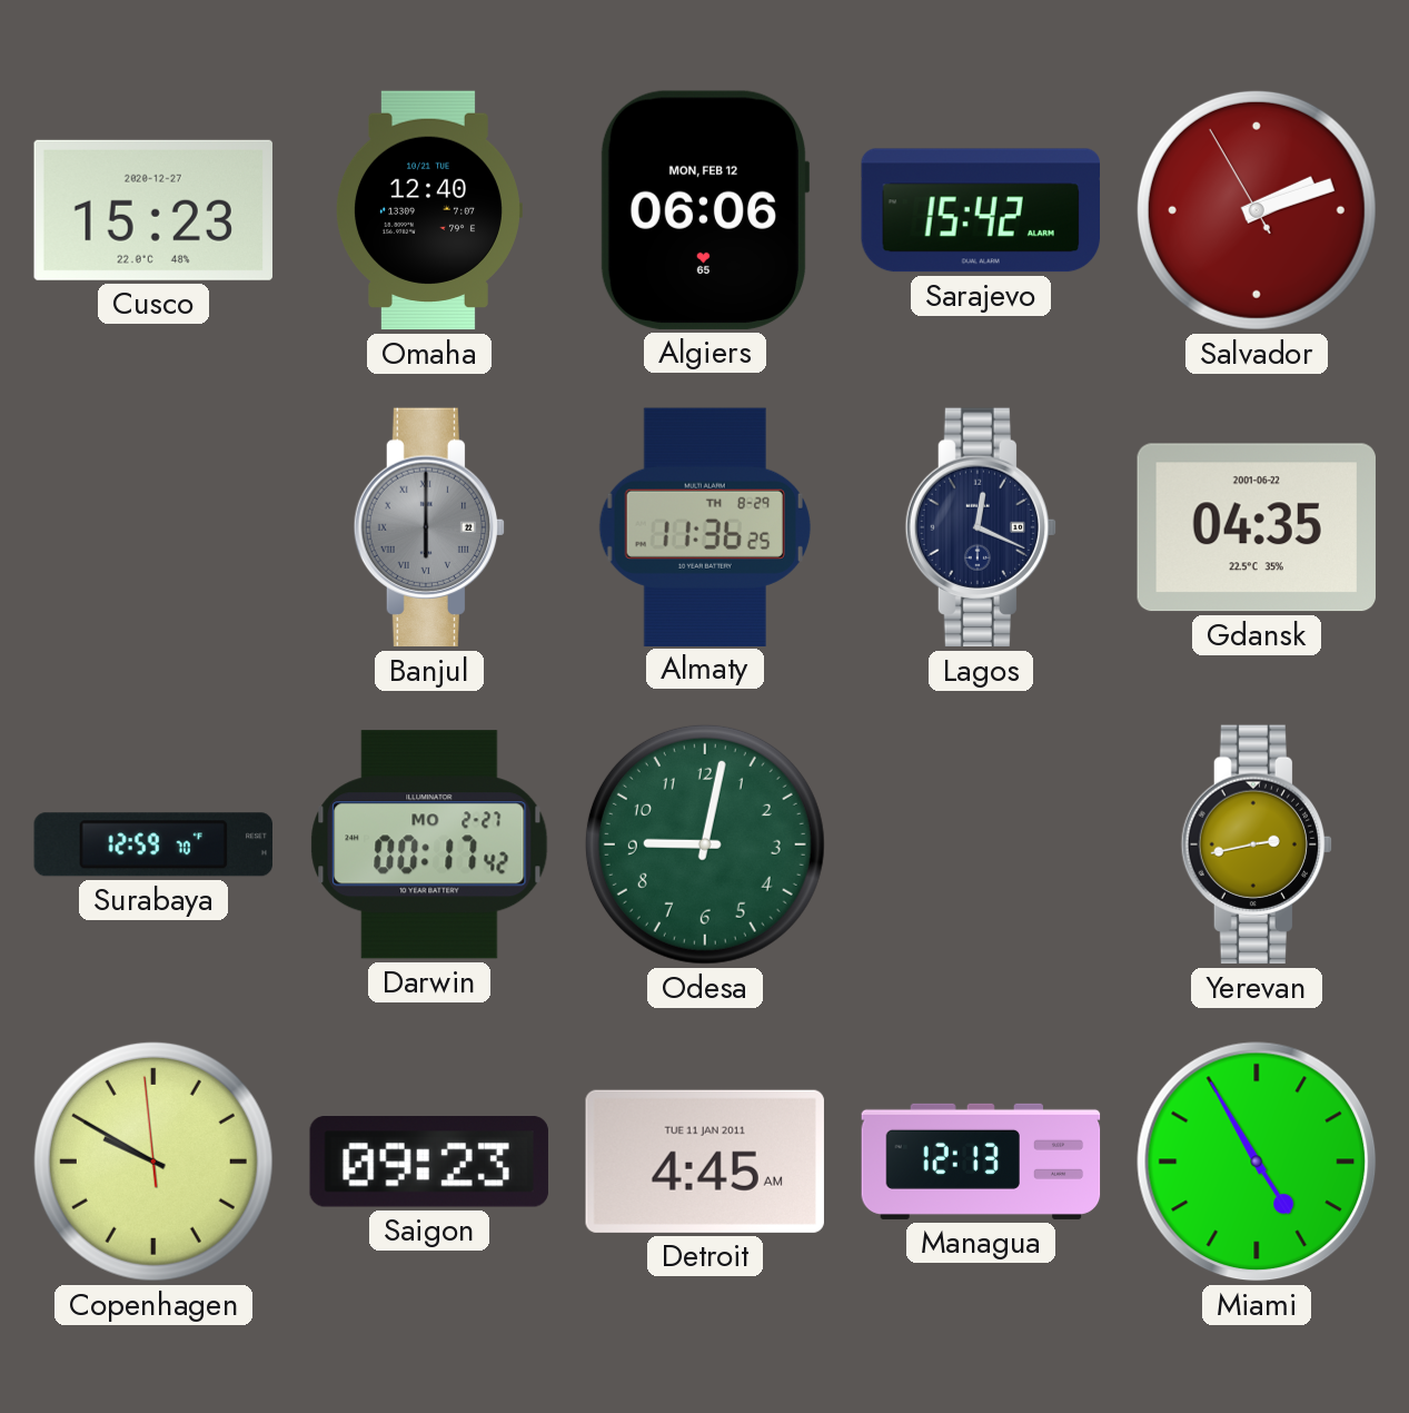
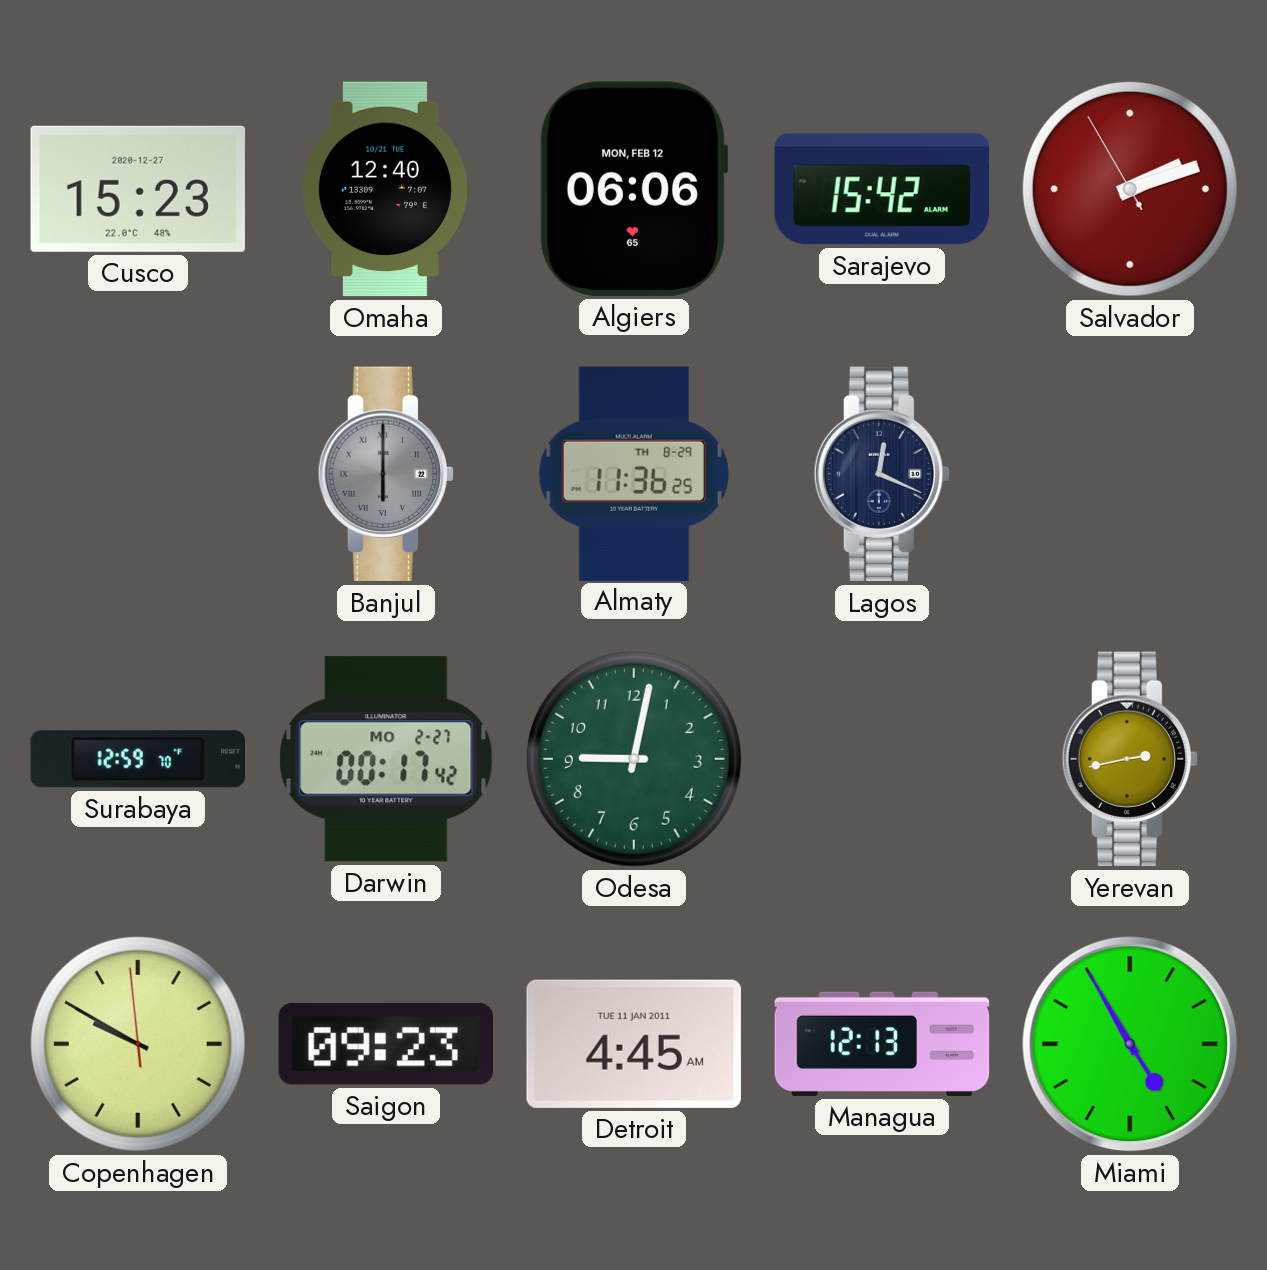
Gdansk: 04:35 -> none (1257, 527)
